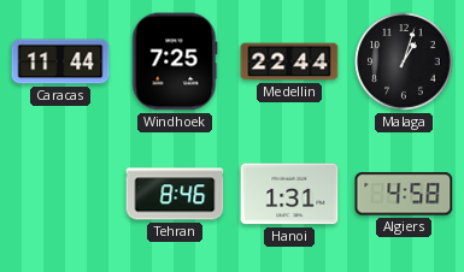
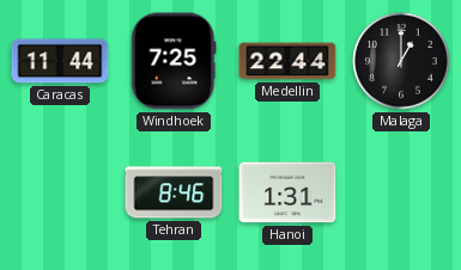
Malaga: 1:03 -> 1:00 (401, 61)
Algiers: 4:58 -> none (404, 194)
